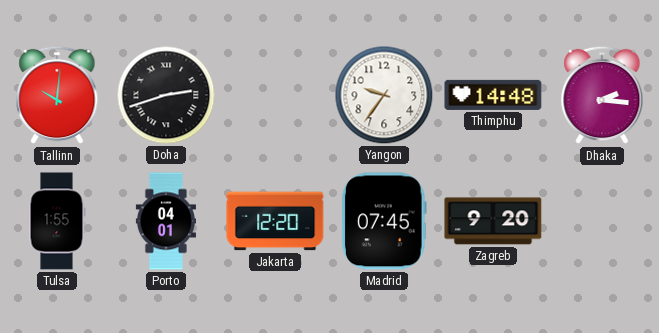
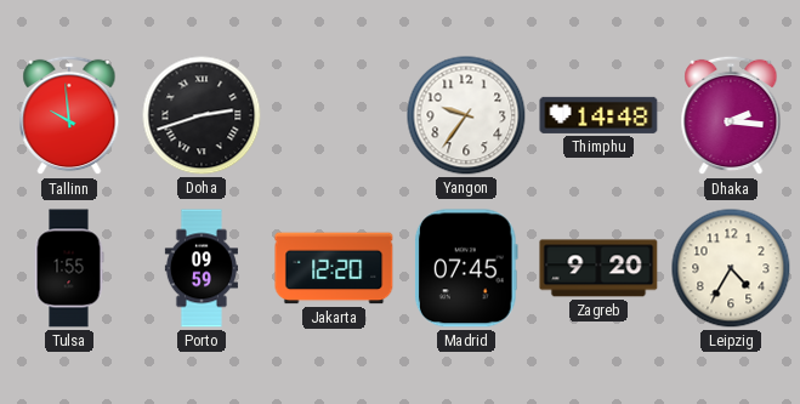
Tallinn: 10:01 -> 9:59 (69, 115)
Porto: 04:01 -> 09:59 (202, 268)
Leipzig: none -> 4:35 (731, 268)
